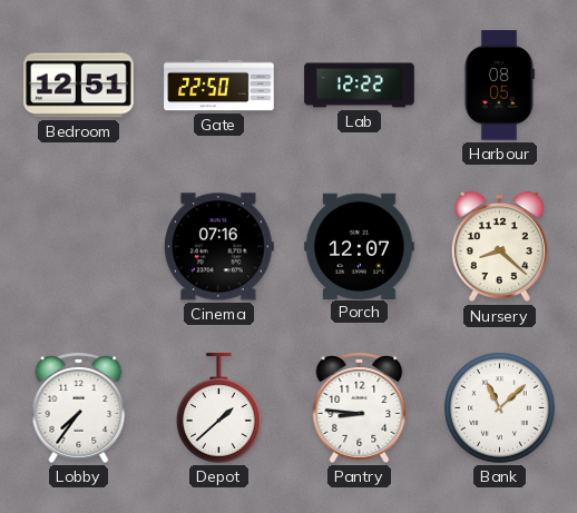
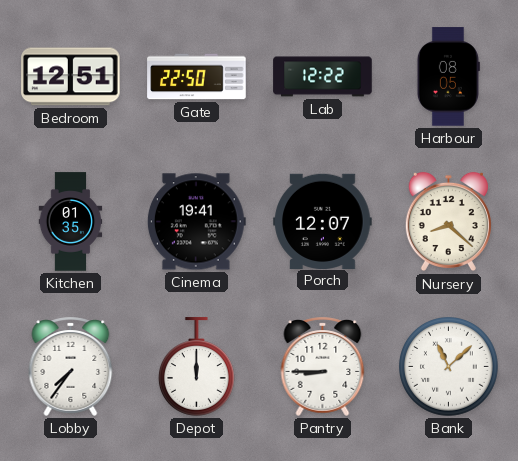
Kitchen: none -> 01:35 (71, 222)
Cinema: 07:16 -> 19:41 (196, 222)
Depot: 1:38 -> 12:00 (196, 367)
Pantry: 8:46 -> 8:45 (323, 366)
